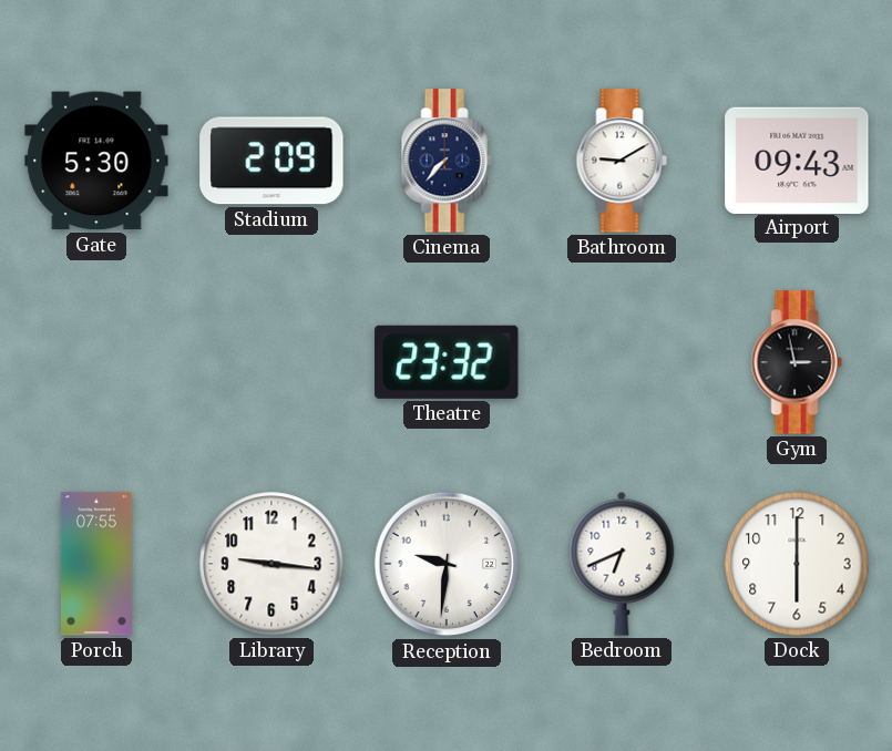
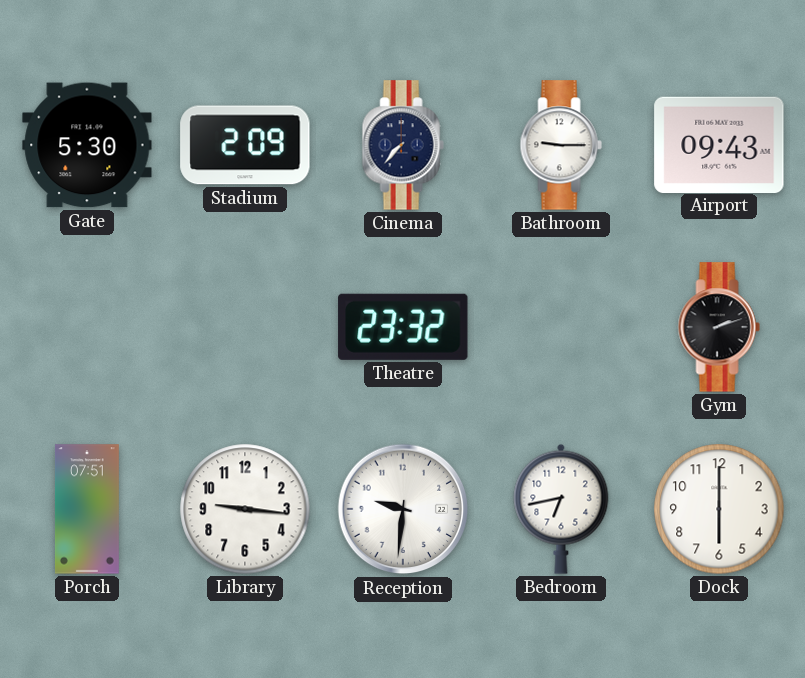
Bathroom: 9:10 -> 9:15 (561, 145)
Gym: 2:58 -> 2:12 (719, 327)
Porch: 07:55 -> 07:51 (87, 509)
Bedroom: 6:41 -> 6:43 (561, 509)
